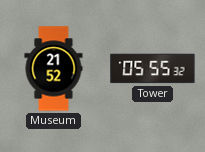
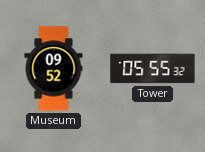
Museum: 21:52 -> 09:52 (54, 69)
